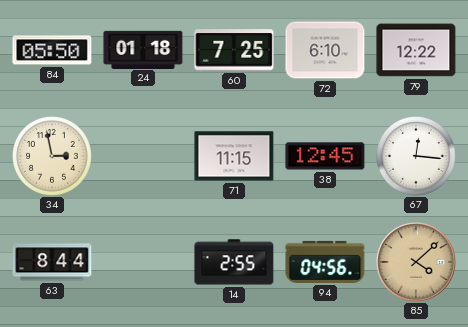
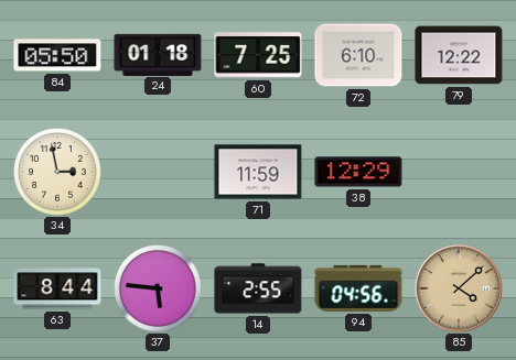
71: 11:15 -> 11:59 (258, 172)
38: 12:45 -> 12:29 (358, 172)
67: 12:16 -> none (417, 157)
37: none -> 5:46 (159, 290)
